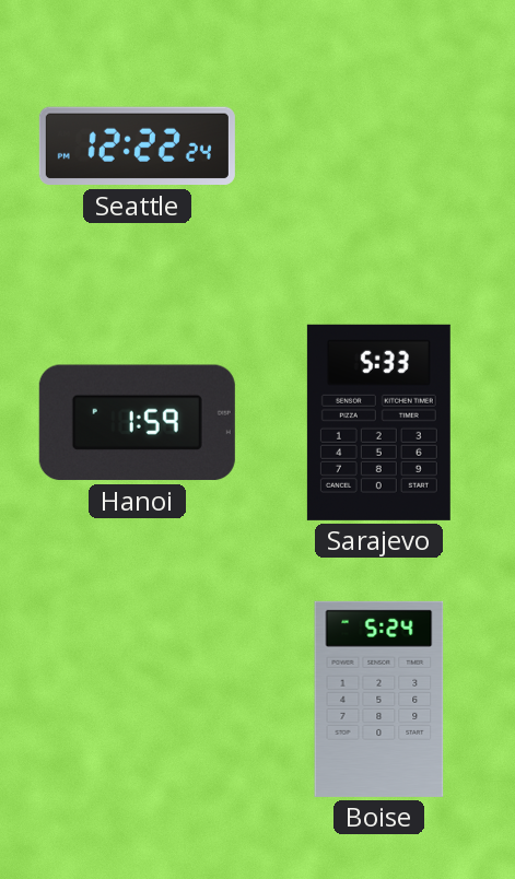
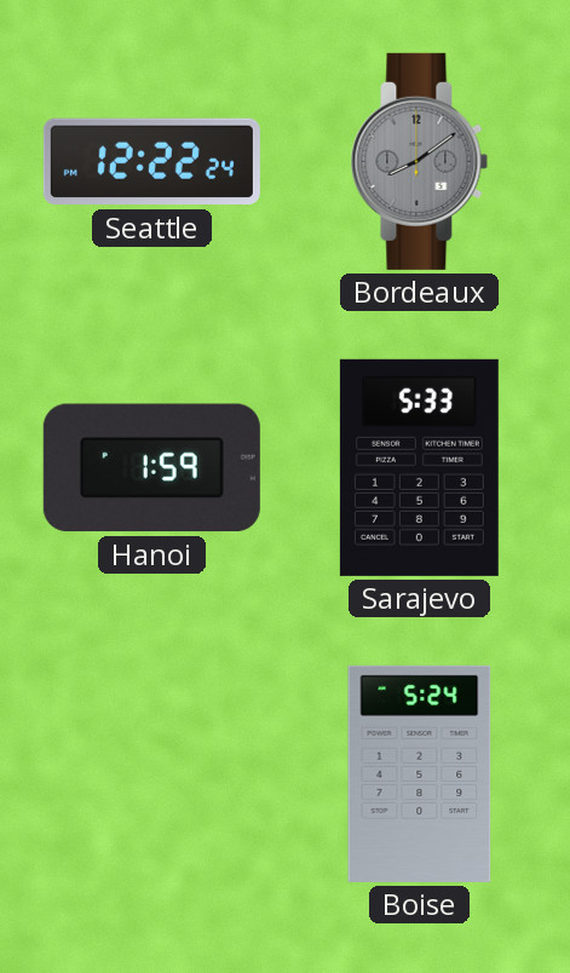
Bordeaux: none -> 8:09 (420, 161)
